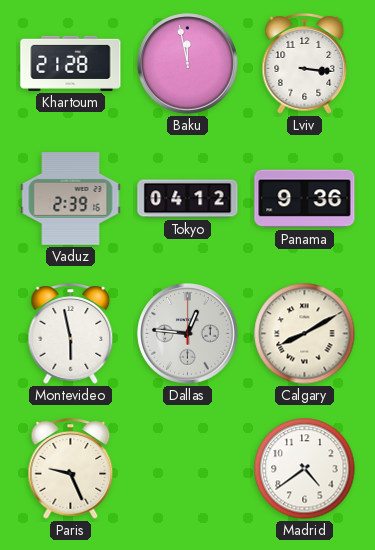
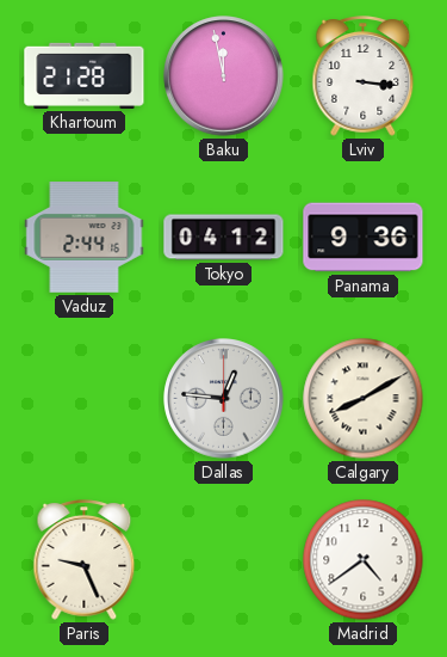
Vaduz: 2:39 -> 2:44 (85, 238)
Montevideo: 5:58 -> none (71, 334)
